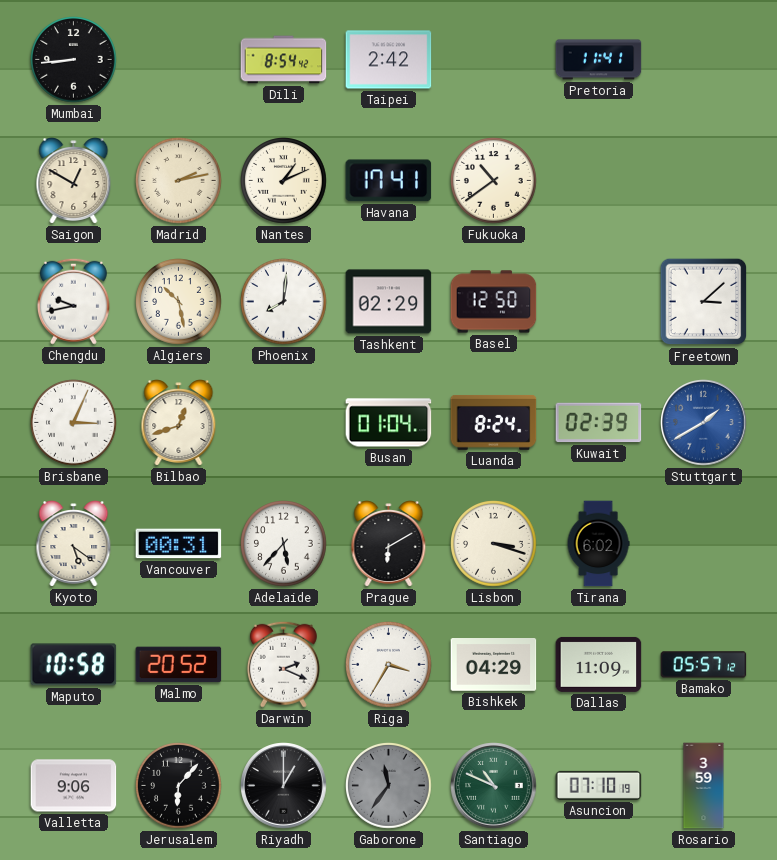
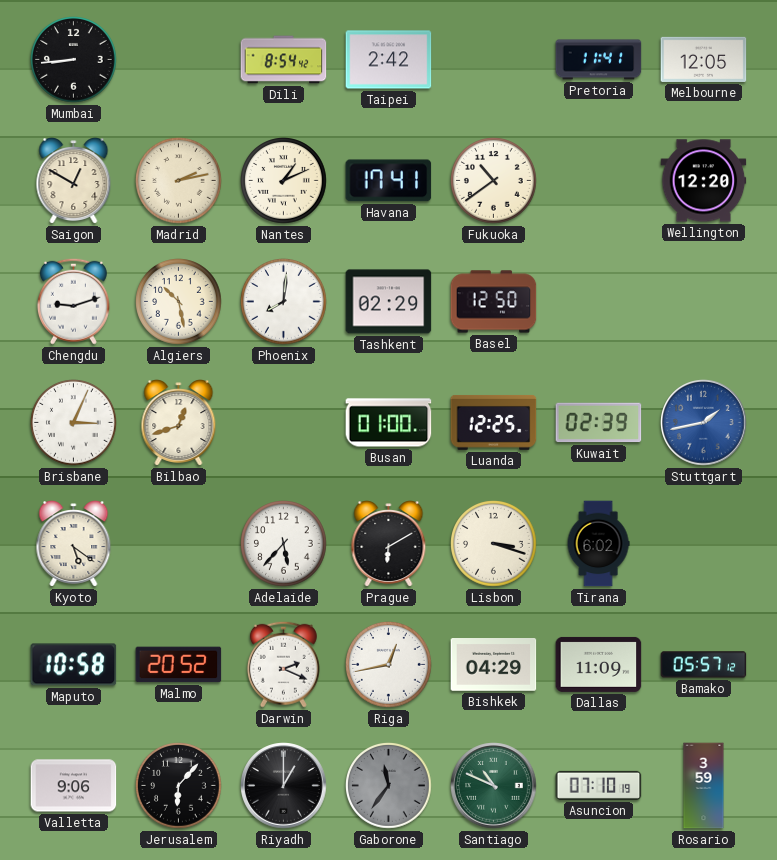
Melbourne: none -> 12:05 (704, 59)
Wellington: none -> 12:20 (704, 181)
Chengdu: 9:43 -> 9:12 (73, 301)
Freetown: 3:08 -> none (704, 302)
Busan: 01:04 -> 01:00 (389, 423)
Luanda: 8:24 -> 12:25 (494, 422)
Stuttgart: 1:40 -> 1:43 (704, 423)
Vancouver: 00:31 -> none (179, 544)
Riga: 3:35 -> 12:43 (389, 665)
